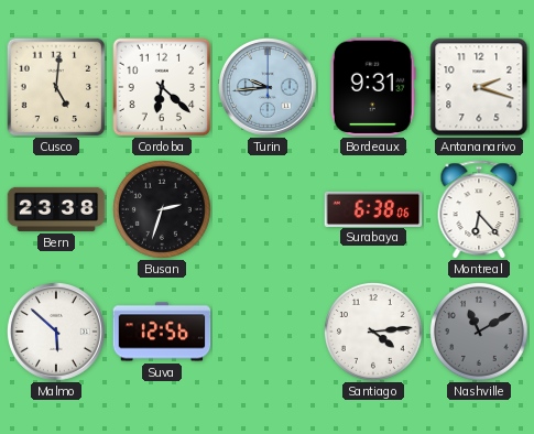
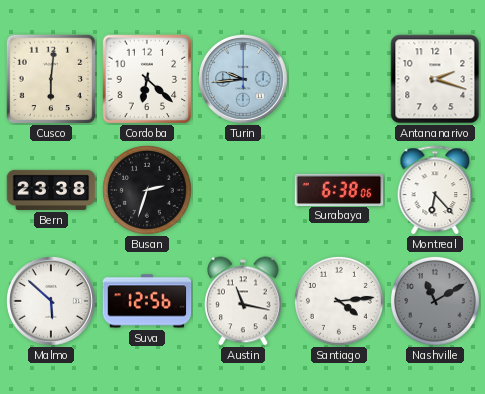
Cusco: 5:01 -> 6:01 (51, 79)
Bordeaux: 9:31 -> none (373, 87)
Austin: none -> 11:17 (244, 301)
